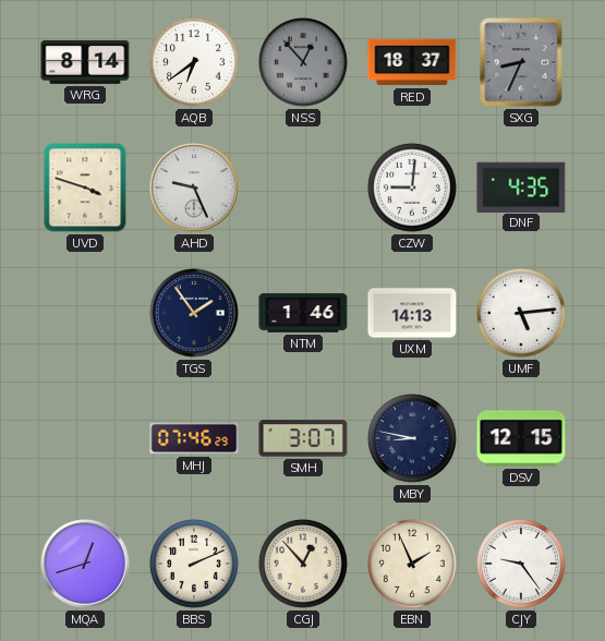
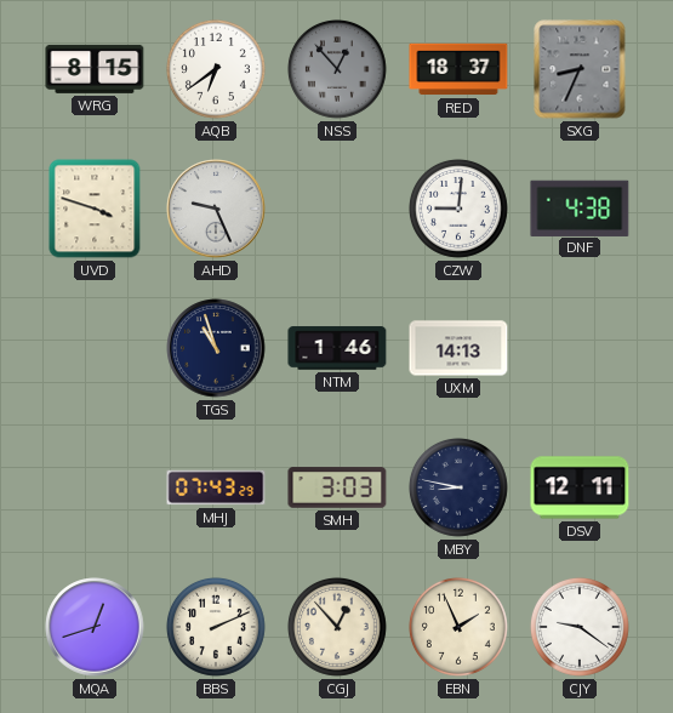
WRG: 8:14 -> 8:15 (95, 69)
DNF: 4:35 -> 4:38 (580, 207)
TGS: 1:54 -> 10:57 (216, 348)
UMF: 5:14 -> none (521, 313)
MHJ: 07:46 -> 07:43 (216, 487)
SMH: 3:07 -> 3:03 (337, 487)
DSV: 12:15 -> 12:11 (580, 487)
CJY: 9:24 -> 9:21 (580, 627)
